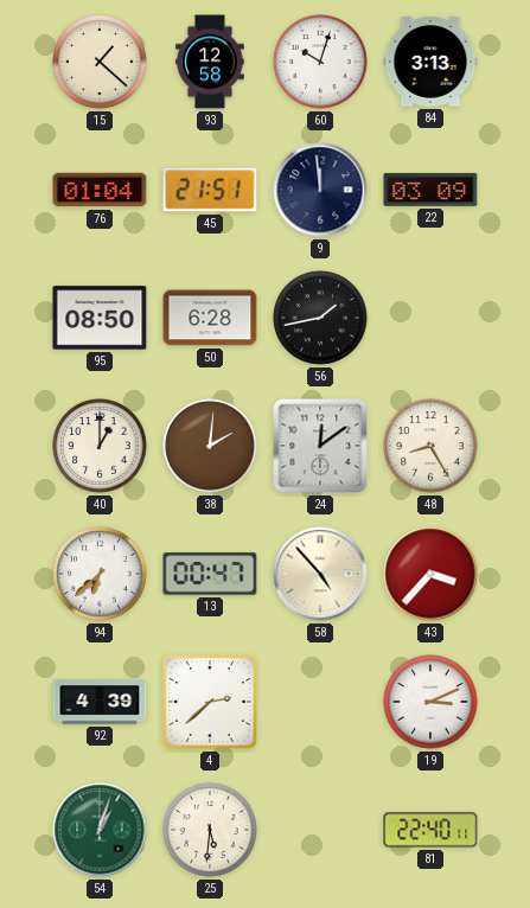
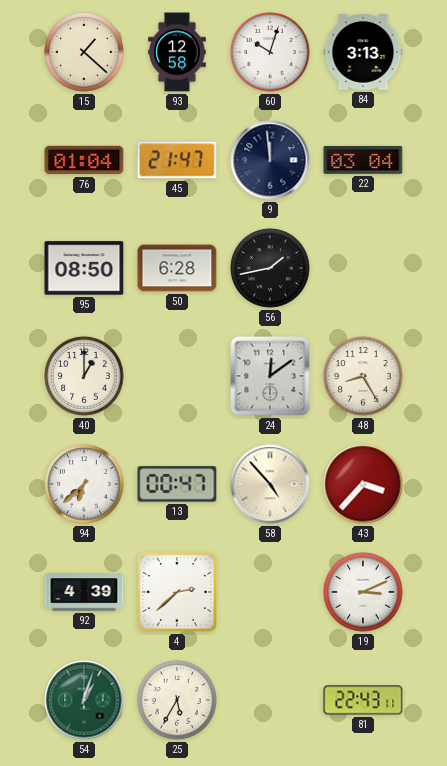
45: 21:51 -> 21:47 (177, 160)
22: 03:09 -> 03:04 (363, 160)
38: 2:01 -> none (210, 446)
25: 5:31 -> 5:35 (177, 700)
81: 22:40 -> 22:43 (363, 700)
